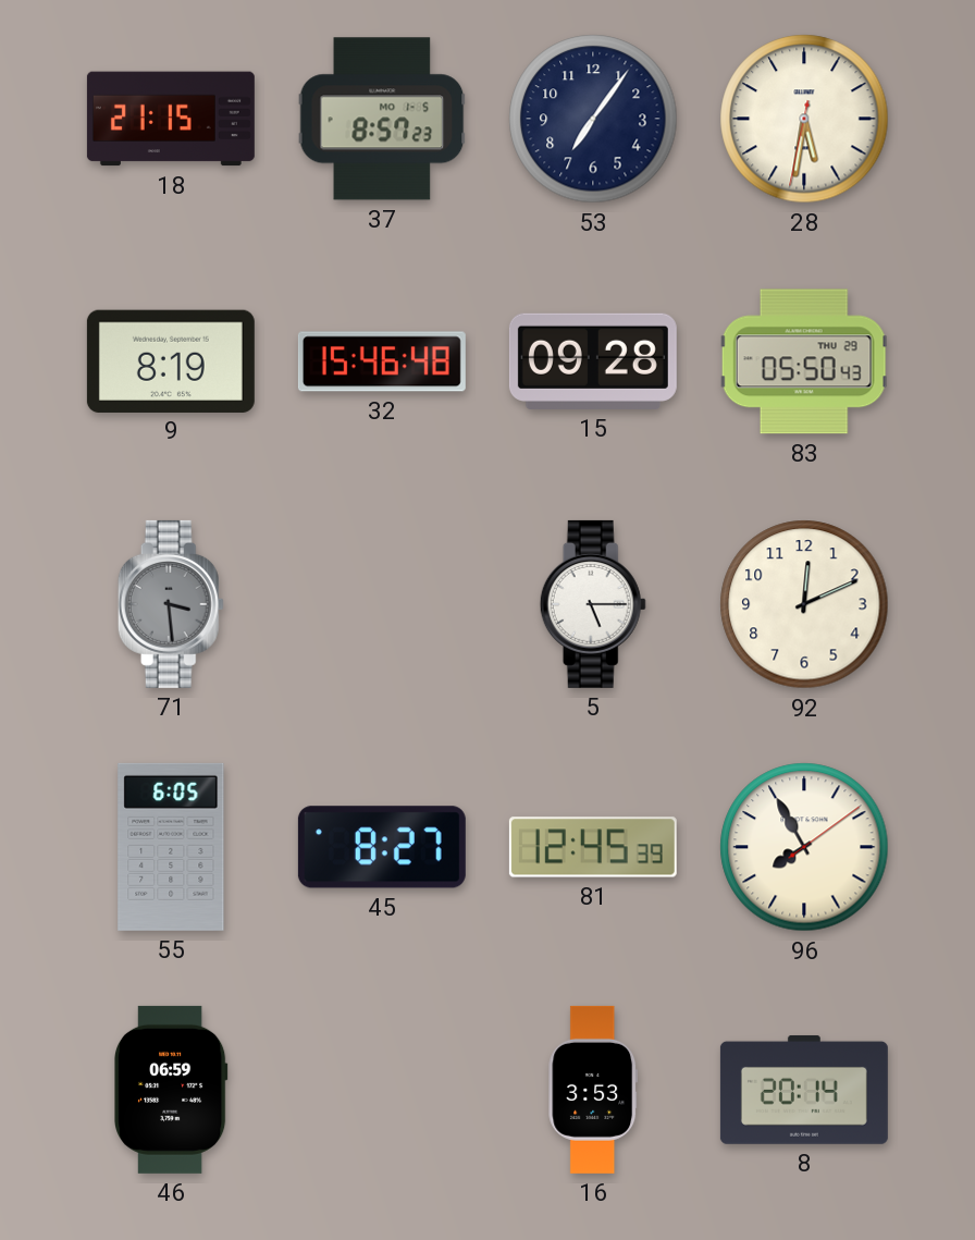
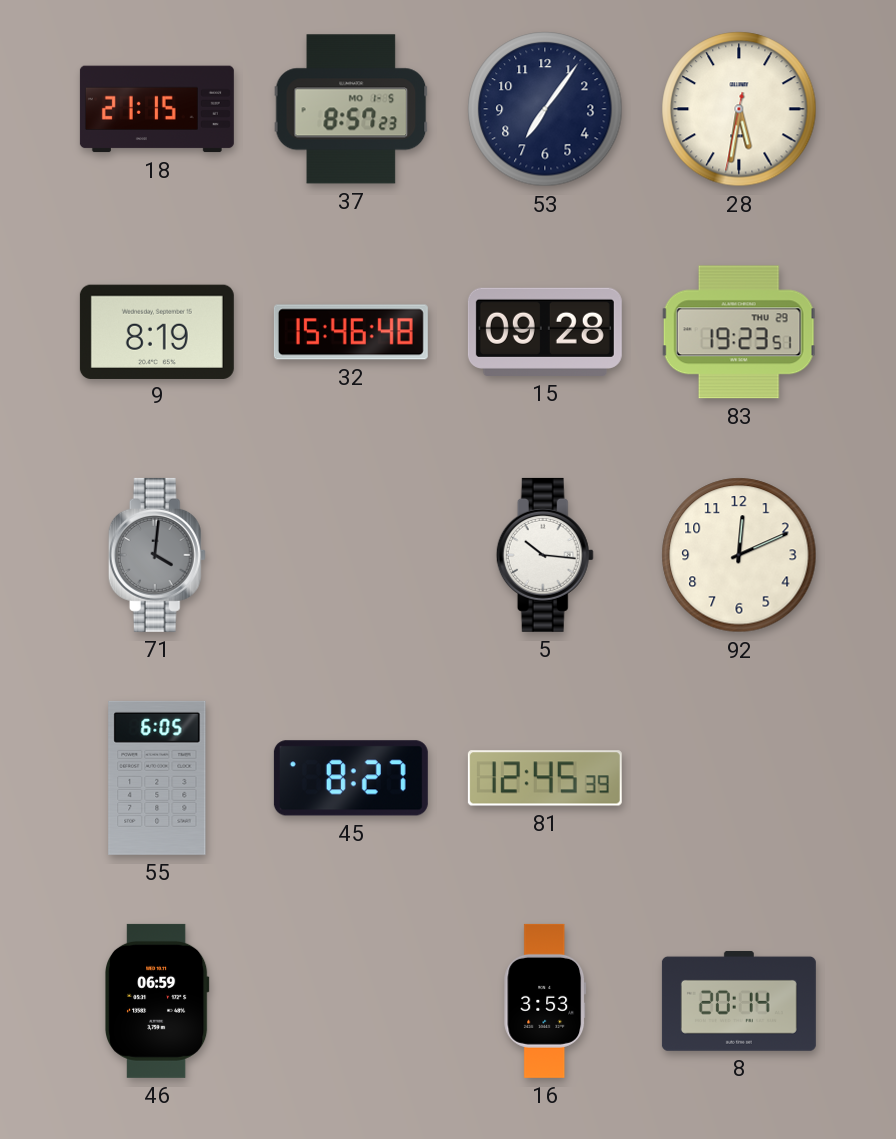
83: 05:50 -> 19:23 (739, 332)
71: 3:29 -> 4:01 (157, 555)
5: 5:15 -> 10:16 (545, 555)
96: 7:55 -> none (804, 847)
